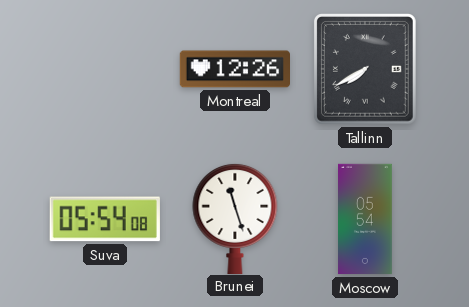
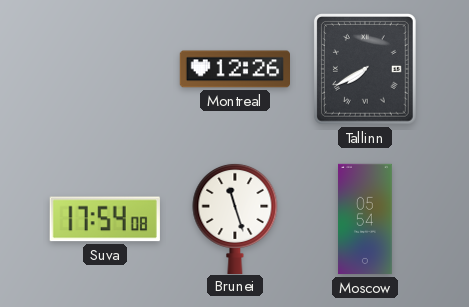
Suva: 05:54 -> 17:54 (105, 219)
